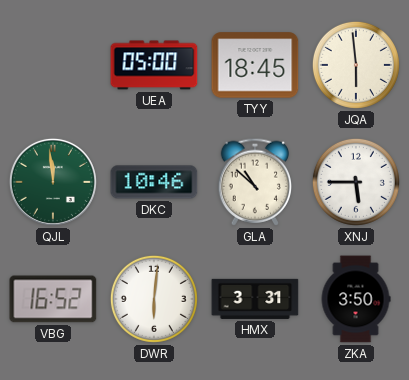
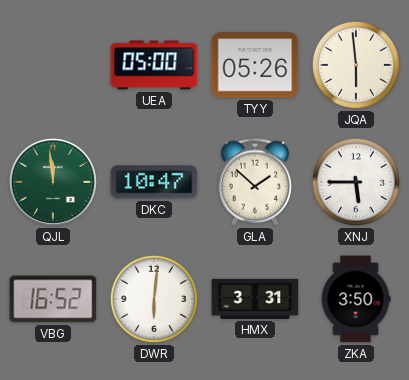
TYY: 18:45 -> 05:26 (255, 65)
DKC: 10:46 -> 10:47 (154, 182)
GLA: 10:52 -> 1:52 (254, 182)
